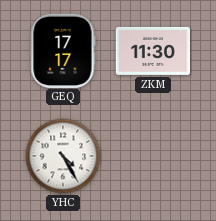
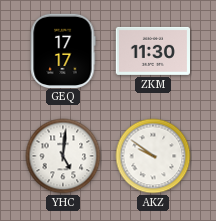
YHC: 4:25 -> 5:01 (63, 156)
AKZ: none -> 9:51 (153, 156)
